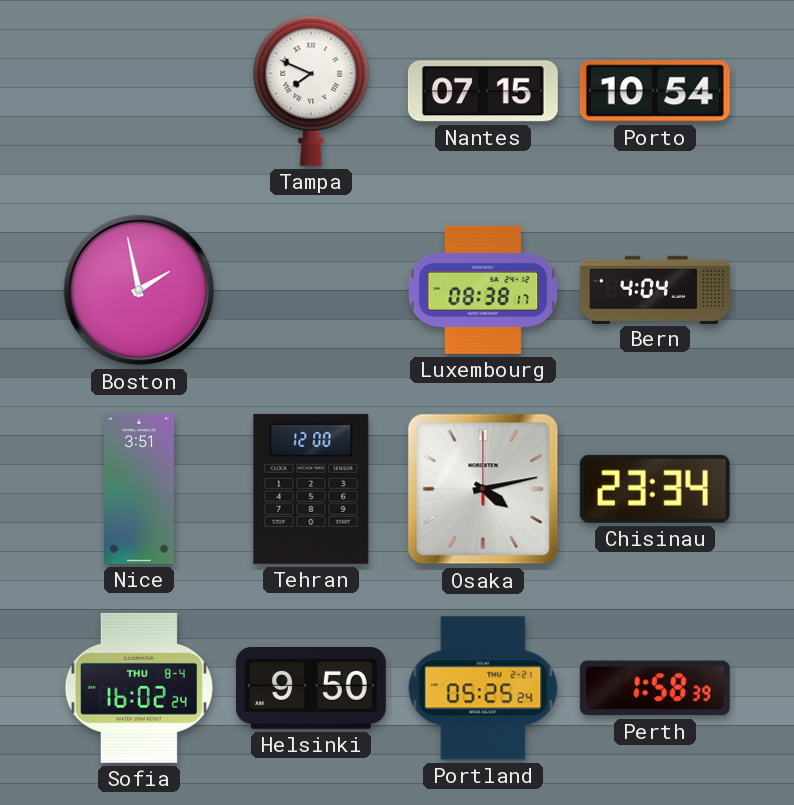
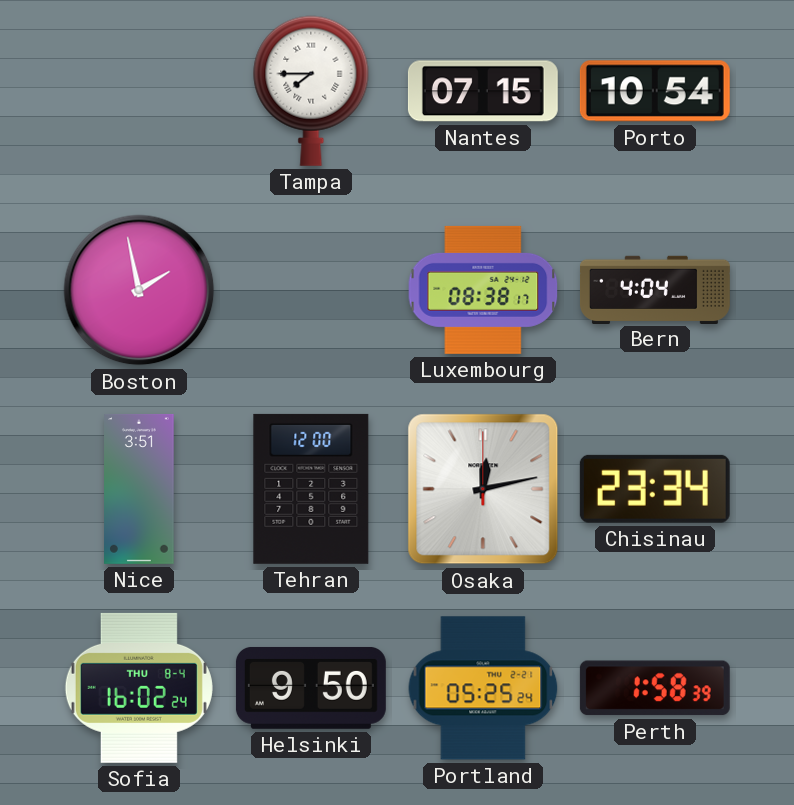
Tampa: 7:49 -> 7:45 (311, 91)
Osaka: 4:13 -> 12:13 (483, 489)
